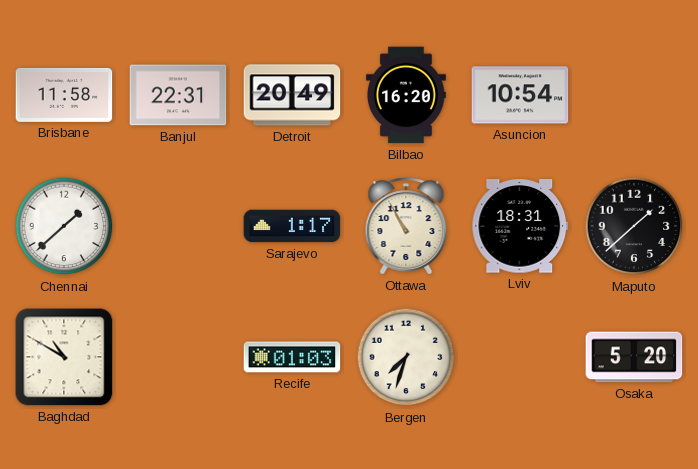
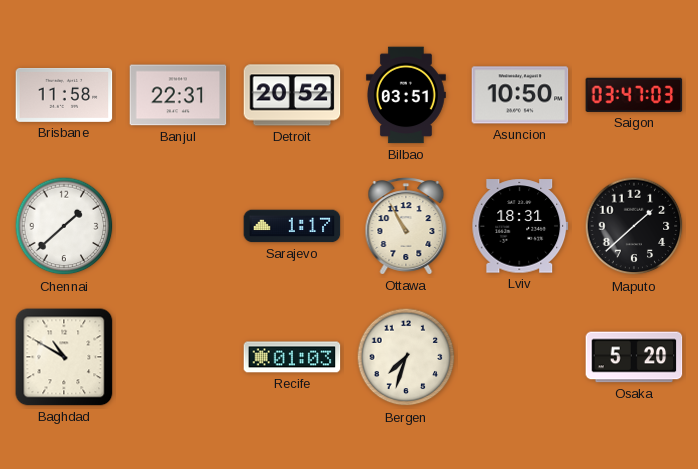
Detroit: 20:49 -> 20:52 (292, 95)
Bilbao: 16:20 -> 03:51 (406, 95)
Asuncion: 10:54 -> 10:50 (520, 95)
Saigon: none -> 03:47 (634, 95)
